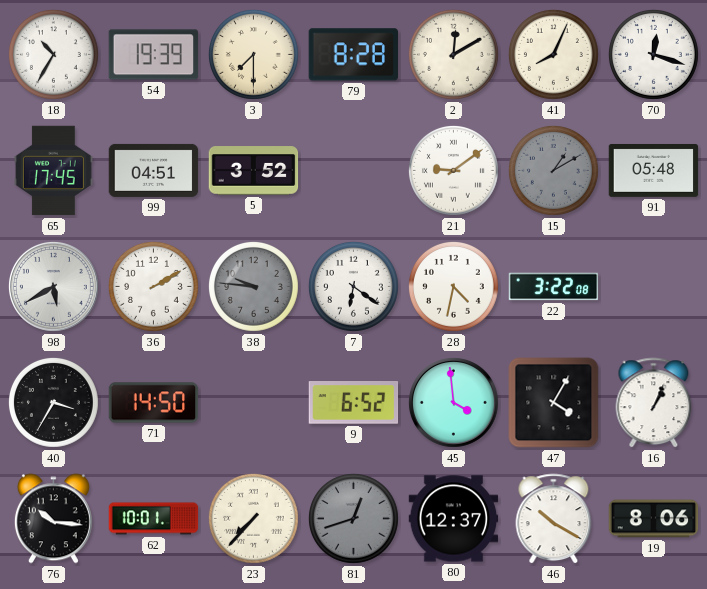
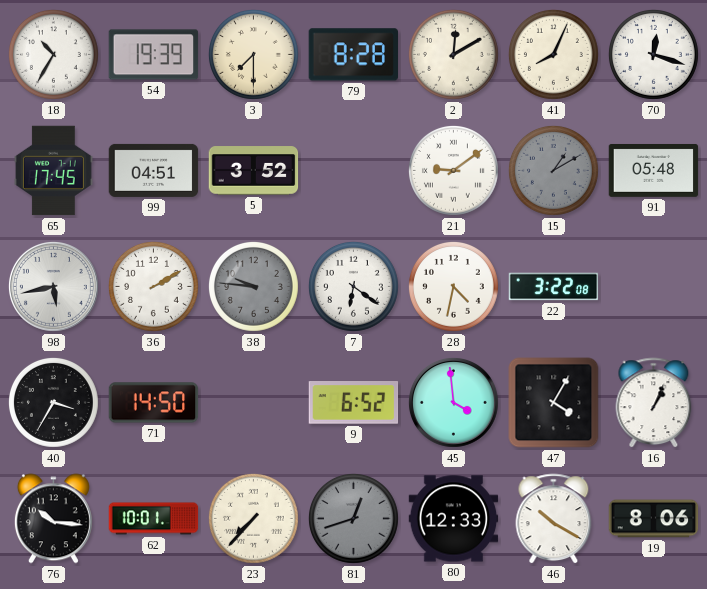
98: 5:40 -> 5:43 (53, 286)
80: 12:37 -> 12:33 (454, 519)
